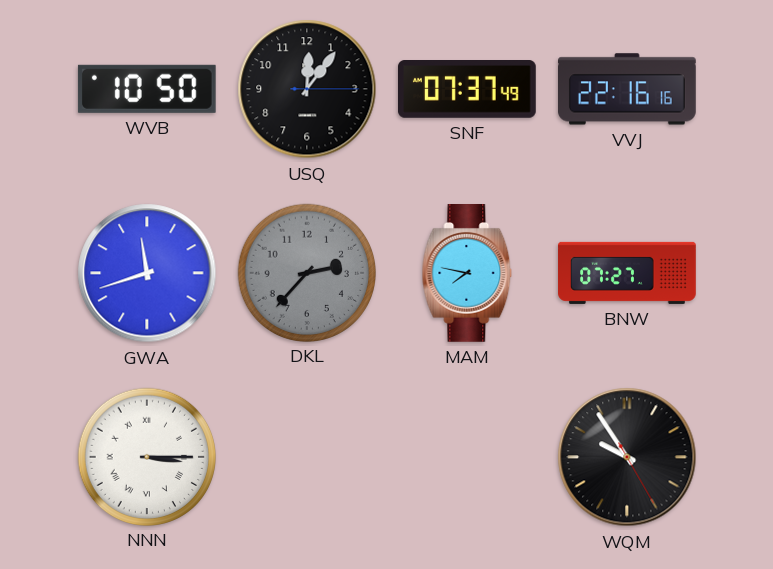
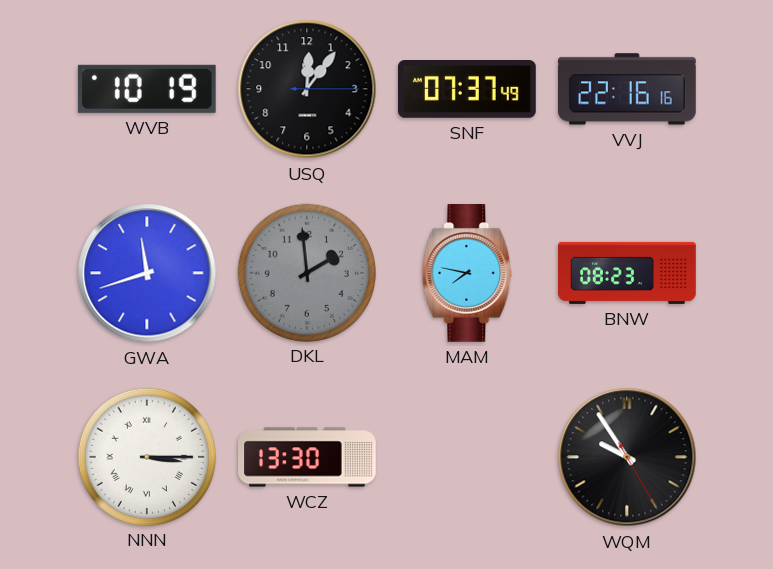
WVB: 10:50 -> 10:19 (147, 89)
DKL: 2:37 -> 1:59 (306, 272)
BNW: 07:27 -> 08:23 (627, 273)
WCZ: none -> 13:30 (307, 457)
